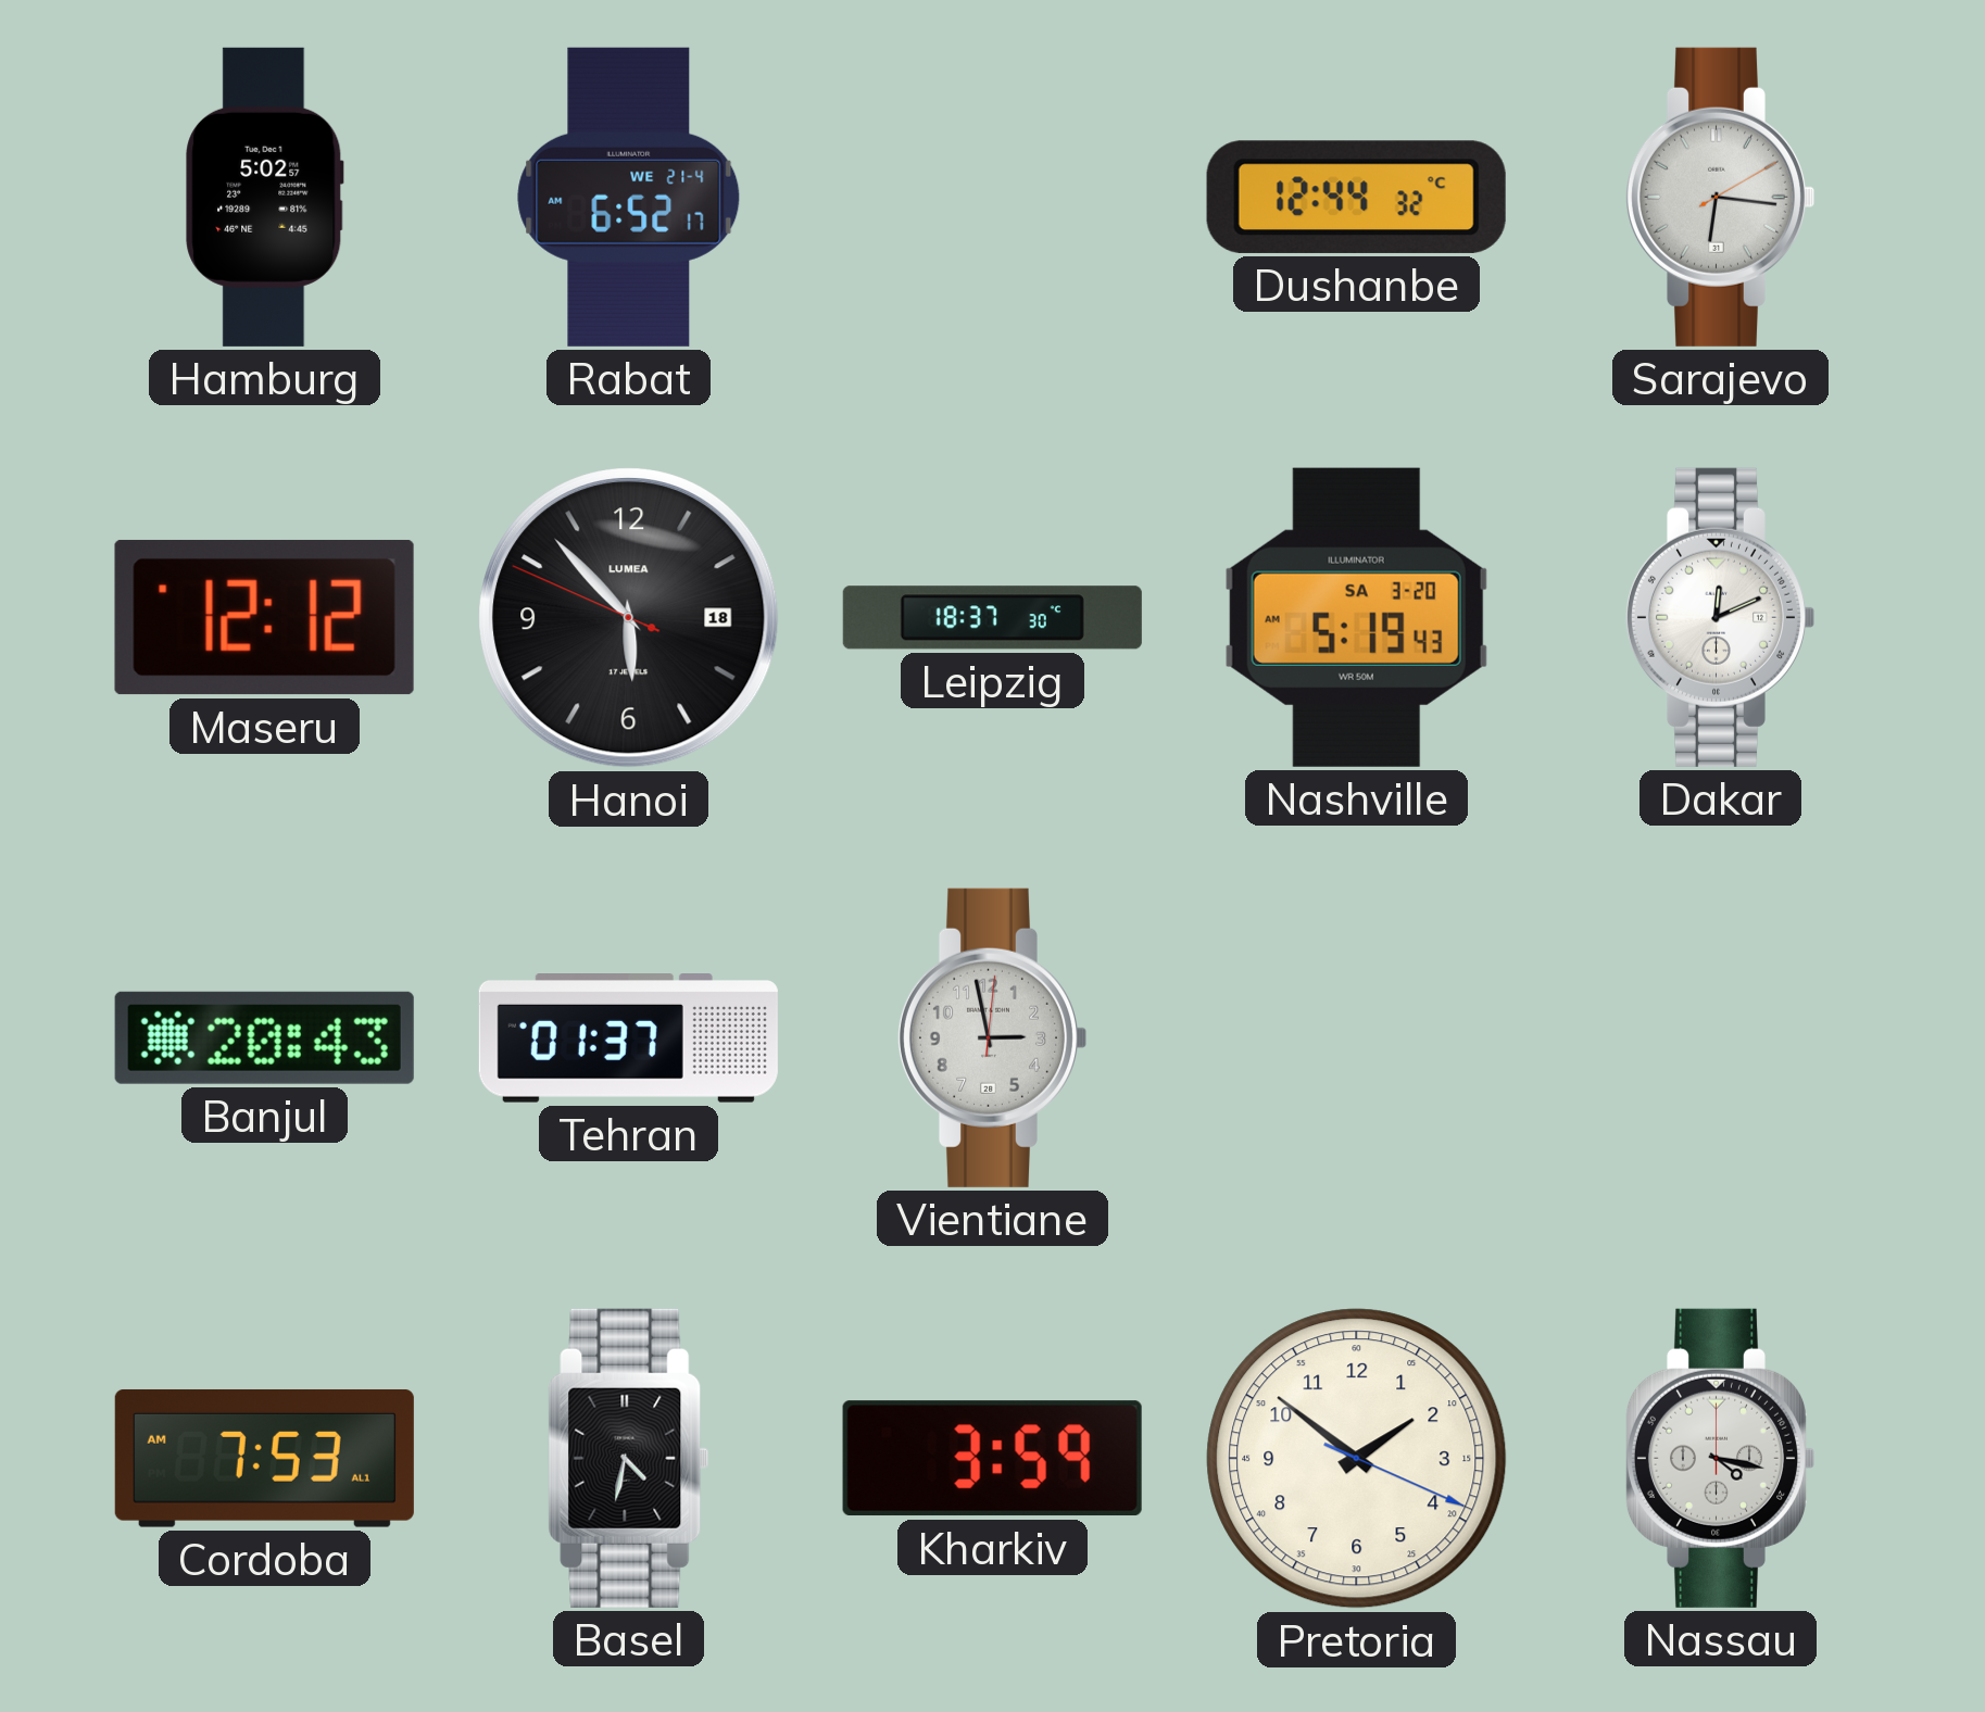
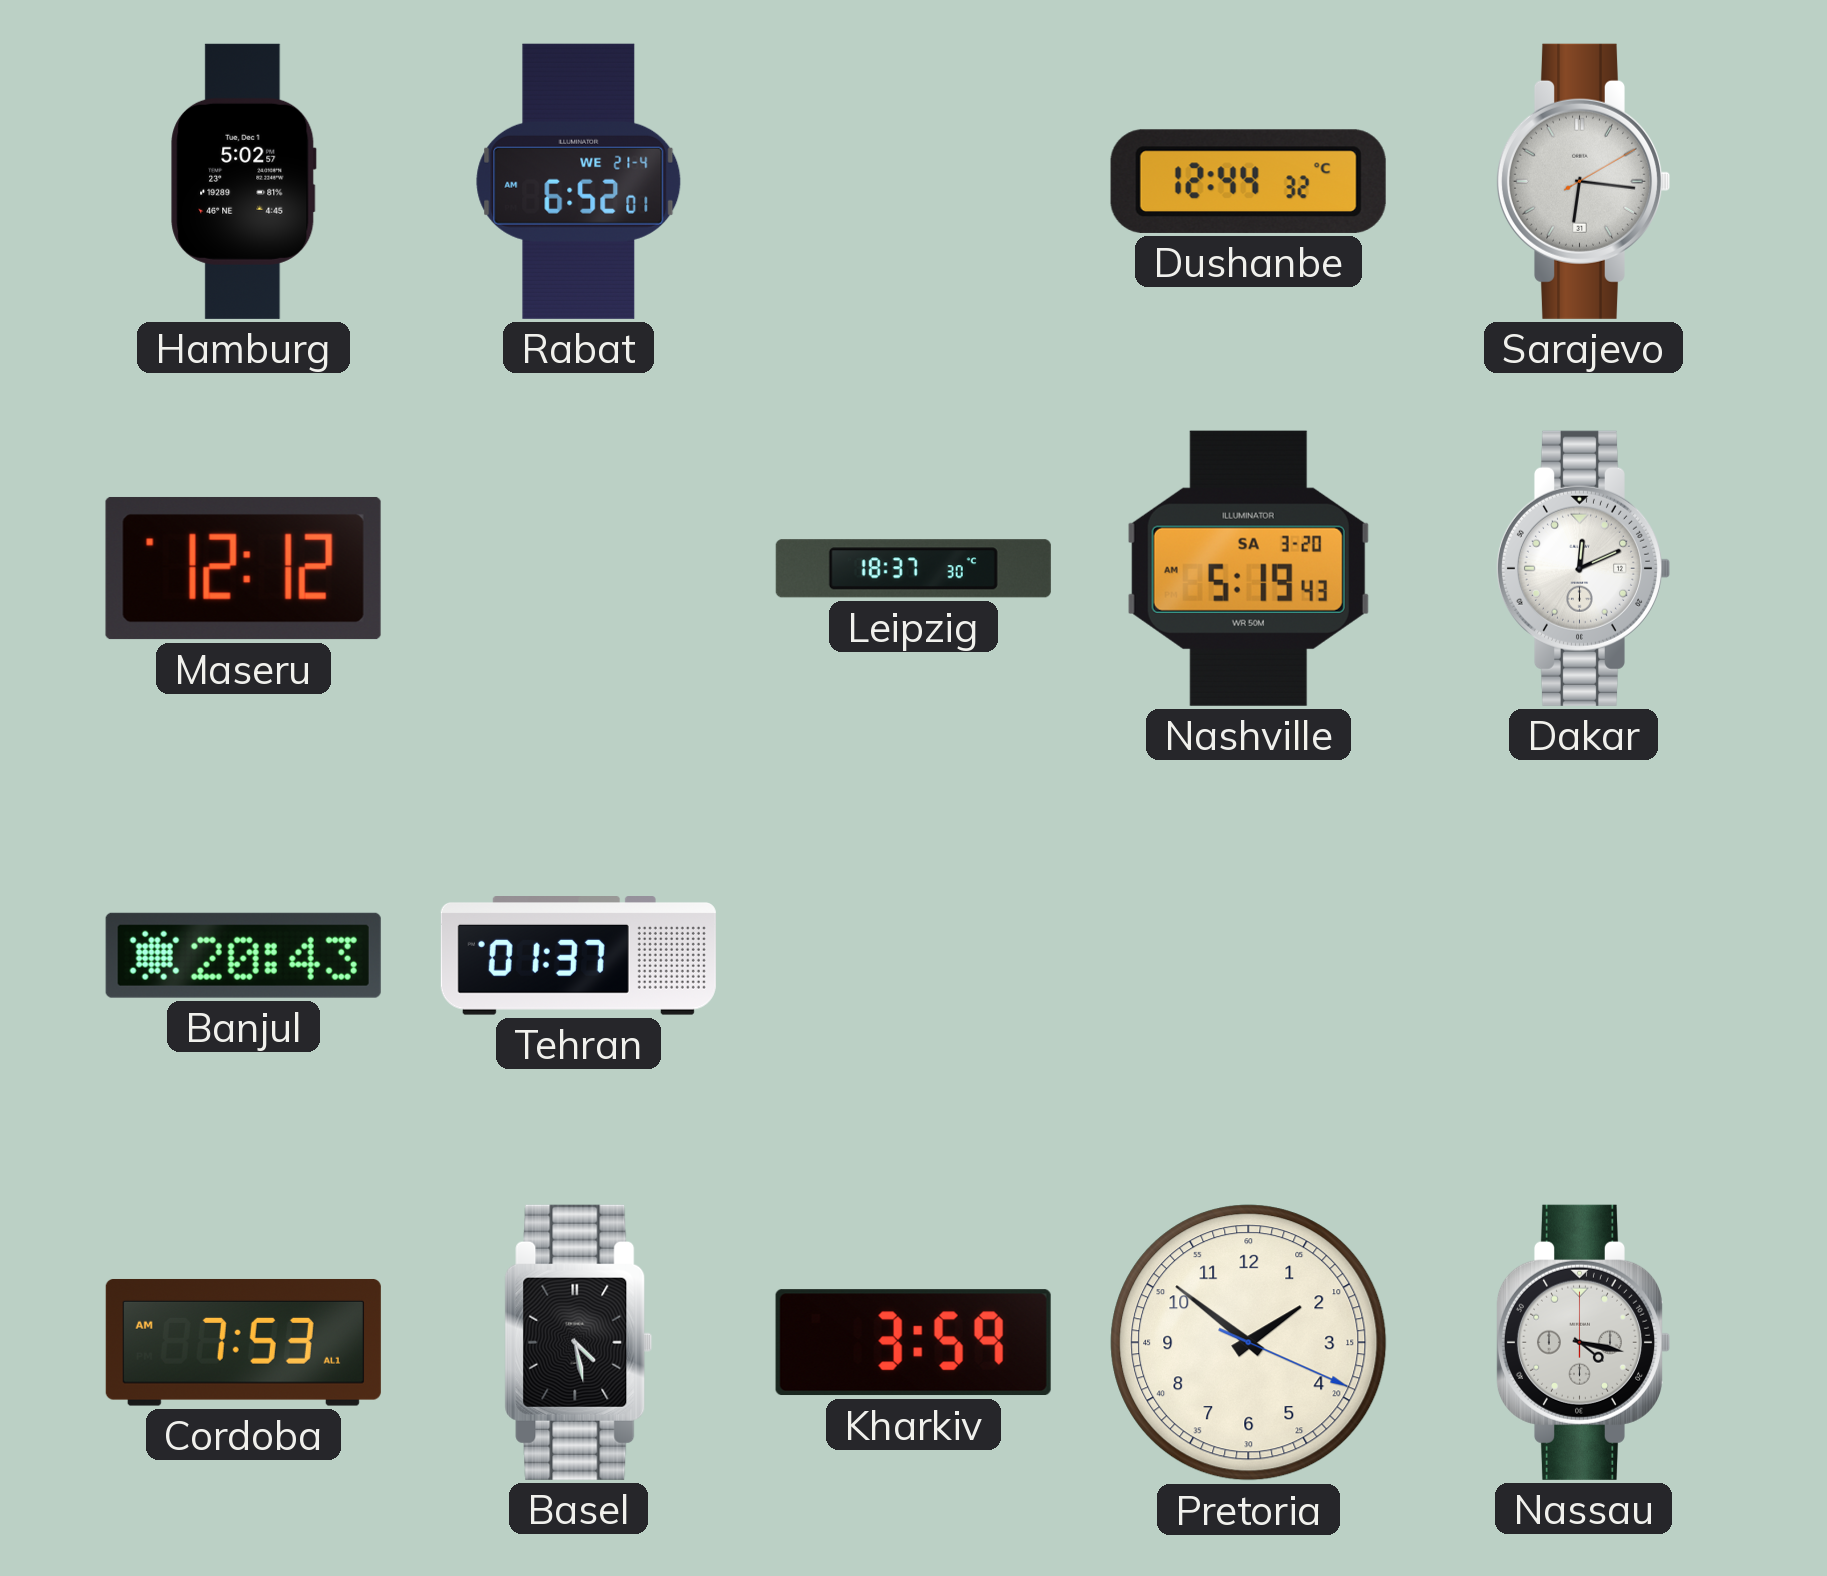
Rabat: 6:52:17 -> 6:52:01 (579, 181)
Hanoi: 5:52 -> none (629, 618)
Vientiane: 2:58 -> none (991, 1037)
Basel: 4:32 -> 4:28 (579, 1342)
